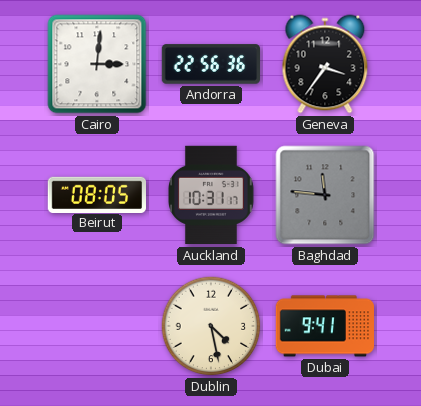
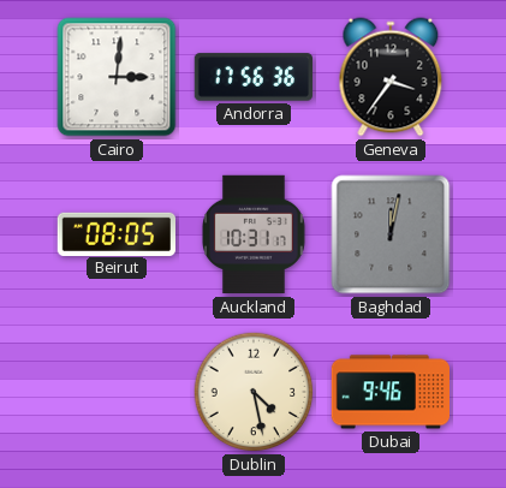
Andorra: 22:56 -> 17:56 (254, 77)
Baghdad: 11:46 -> 12:02 (391, 234)
Dubai: 9:41 -> 9:46 (389, 392)
